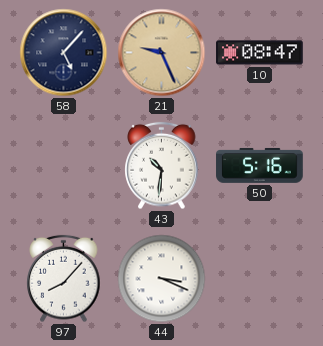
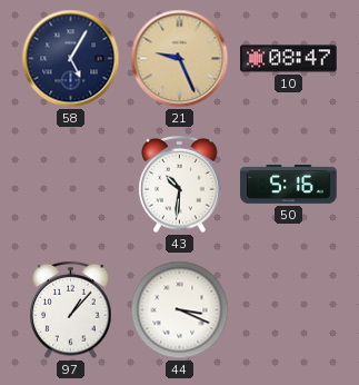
58: 5:07 -> 5:05 (71, 59)
97: 8:07 -> 1:07 (71, 310)
